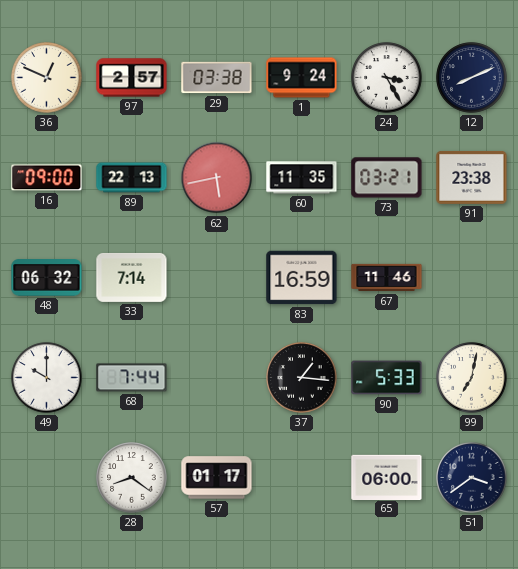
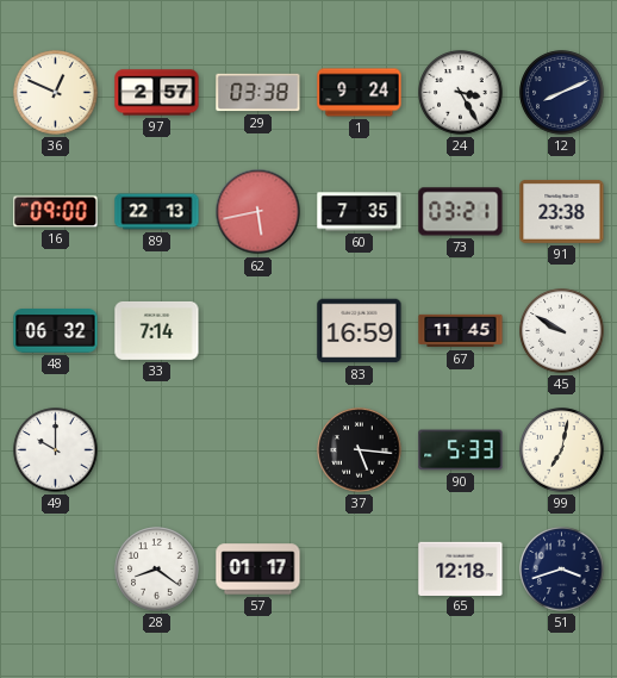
60: 11:35 -> 7:35 (360, 212)
67: 11:46 -> 11:45 (461, 331)
45: none -> 9:50 (562, 331)
68: 7:44 -> none (132, 378)
37: 1:16 -> 5:16 (360, 450)
65: 06:00 -> 12:18 (461, 568)
51: 3:39 -> 3:42 (562, 570)
